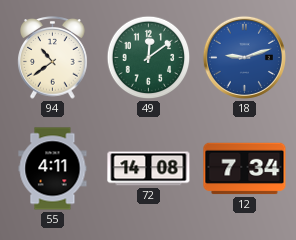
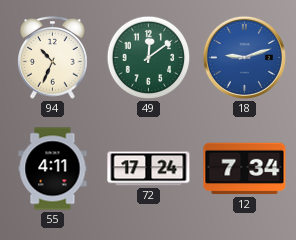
94: 10:39 -> 10:34 (53, 58)
72: 14:08 -> 17:24 (149, 169)
